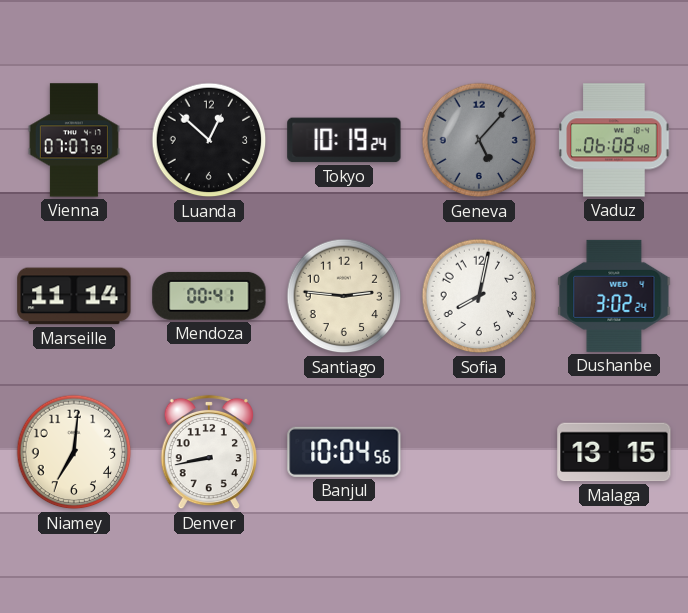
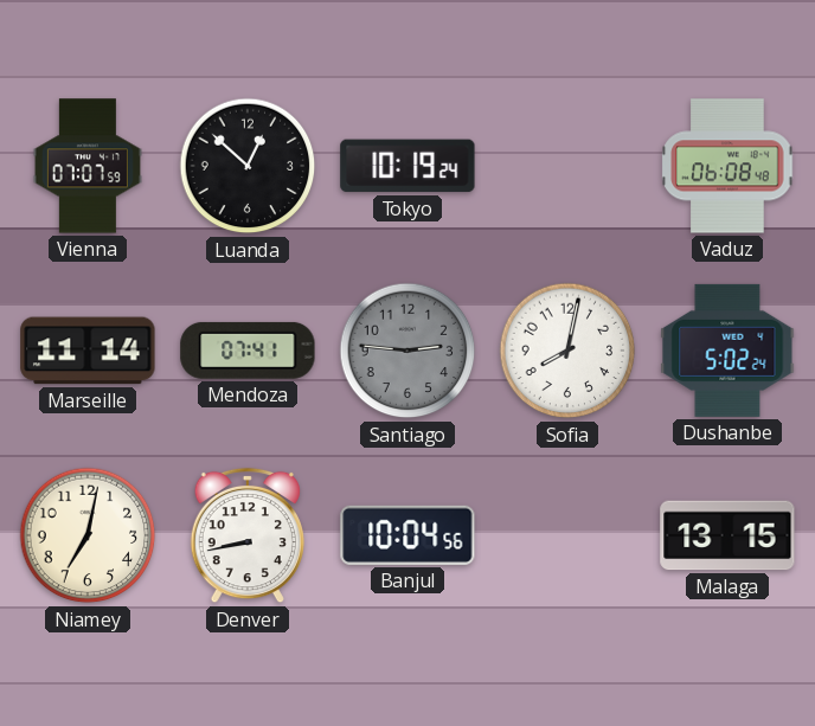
Geneva: 5:07 -> none (479, 140)
Mendoza: 00:41 -> 07:41 (248, 351)
Santiago dial: cream -> grey (407, 351)
Dushanbe: 3:02 -> 5:02 (727, 351)
Niamey: 7:01 -> 7:02 (88, 535)
